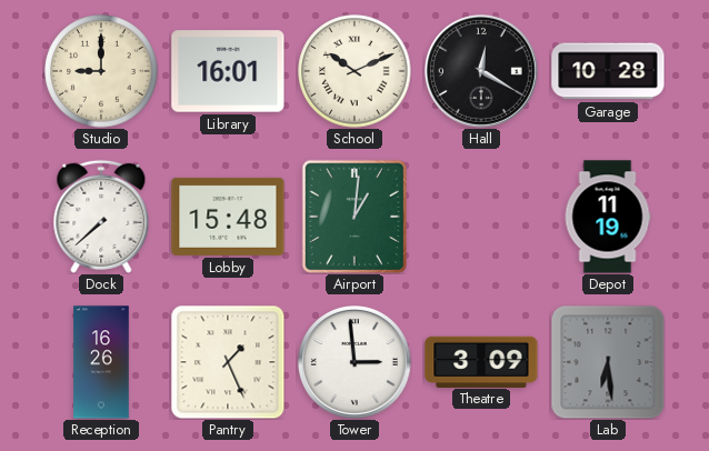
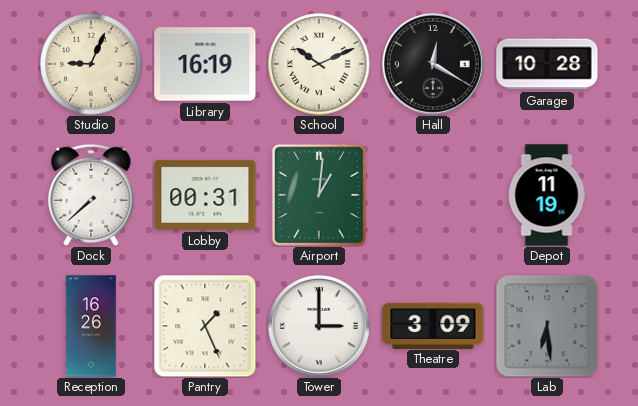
Studio: 9:00 -> 9:04 (91, 64)
Library: 16:01 -> 16:19 (205, 64)
Lobby: 15:48 -> 00:31 (205, 195)
Tower: 2:59 -> 3:00 (319, 326)
